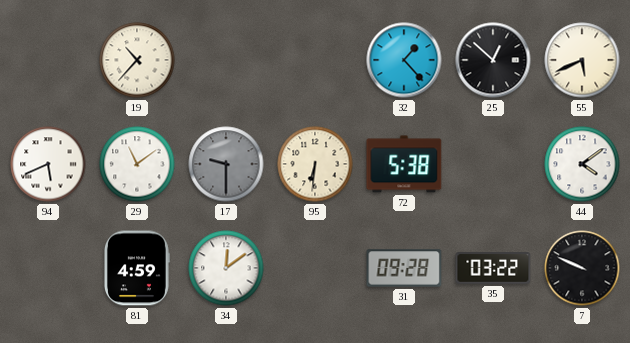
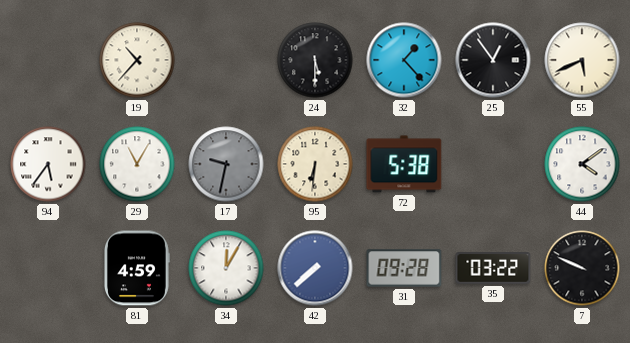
24: none -> 5:30 (315, 60)
25: 12:52 -> 12:54 (493, 60)
94: 5:41 -> 5:36 (48, 164)
29: 11:09 -> 11:05 (137, 164)
17: 9:30 -> 9:32 (226, 164)
34: 12:09 -> 12:05 (226, 268)
42: none -> 7:38 (315, 268)
